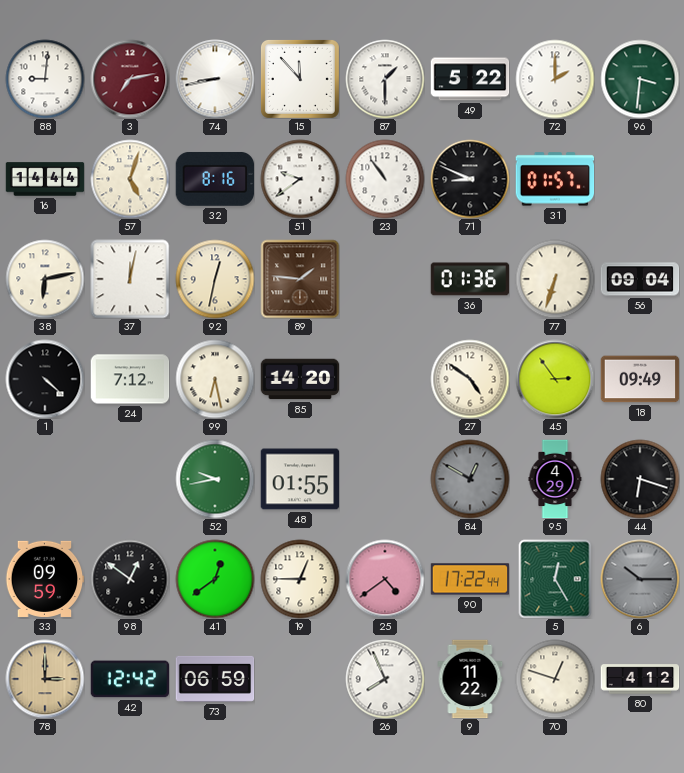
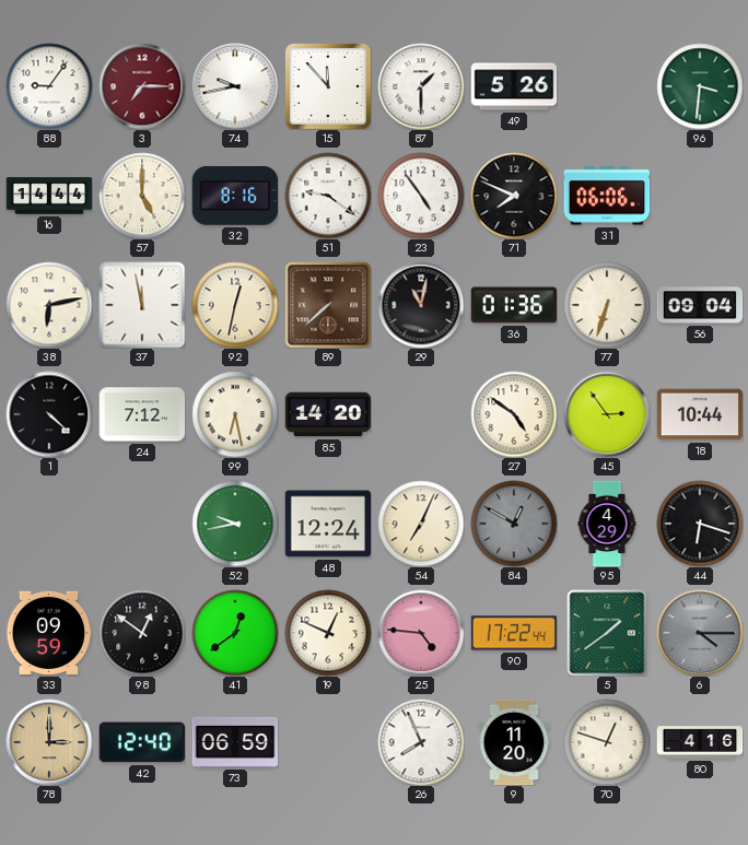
88: 9:01 -> 9:06 (49, 86)
3: 7:13 -> 7:15 (142, 86)
74: 8:43 -> 9:43 (235, 86)
49: 5:22 -> 5:26 (514, 86)
72: 2:00 -> none (555, 79)
57: 5:03 -> 5:00 (142, 196)
51: 9:39 -> 9:21 (328, 196)
23: 10:54 -> 4:54 (421, 196)
71: 8:49 -> 7:49 (514, 196)
31: 01:57 -> 06:06 (607, 196)
37: 12:02 -> 11:58 (142, 305)
89: 1:46 -> 7:38 (328, 305)
29: none -> 11:02 (421, 305)
18: 09:49 -> 10:44 (700, 414)
48: 01:55 -> 12:24 (328, 524)
54: none -> 7:04 (421, 524)
19: 12:45 -> 12:49 (328, 633)
25: 4:39 -> 4:46 (421, 633)
5: 12:25 -> 1:39 (607, 633)
6: 10:15 -> 4:15 (700, 633)
42: 12:42 -> 12:40 (142, 742)
9: 11:22 -> 11:20 (514, 742)
80: 4:12 -> 4:16 (700, 742)
